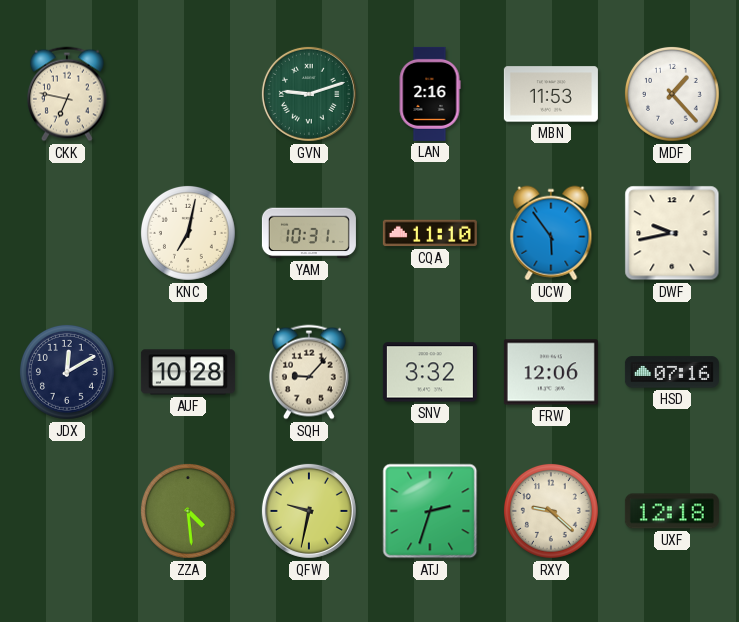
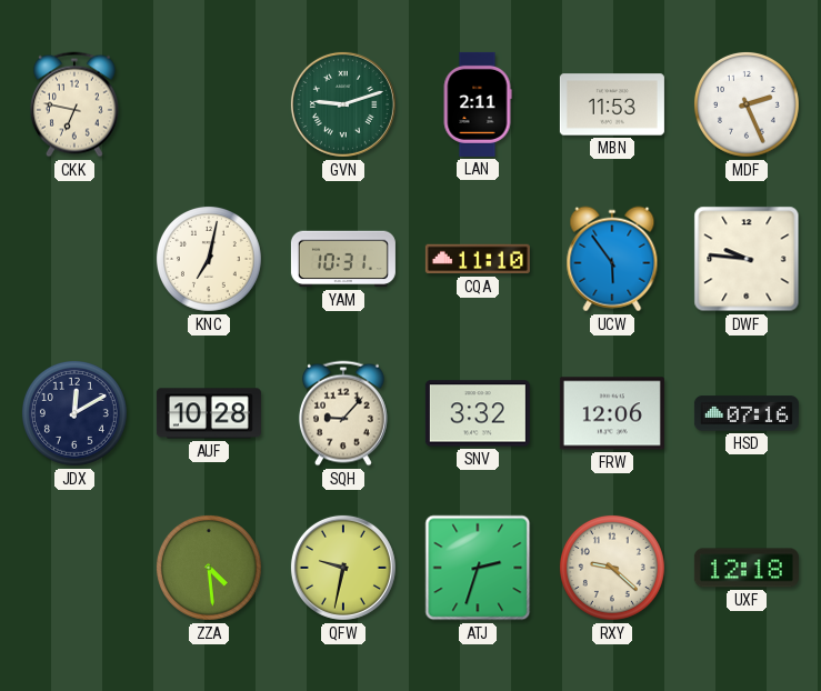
LAN: 2:16 -> 2:11 (478, 104)
MDF: 1:23 -> 2:26 (747, 104)
DWF: 9:43 -> 9:46 (747, 259)
